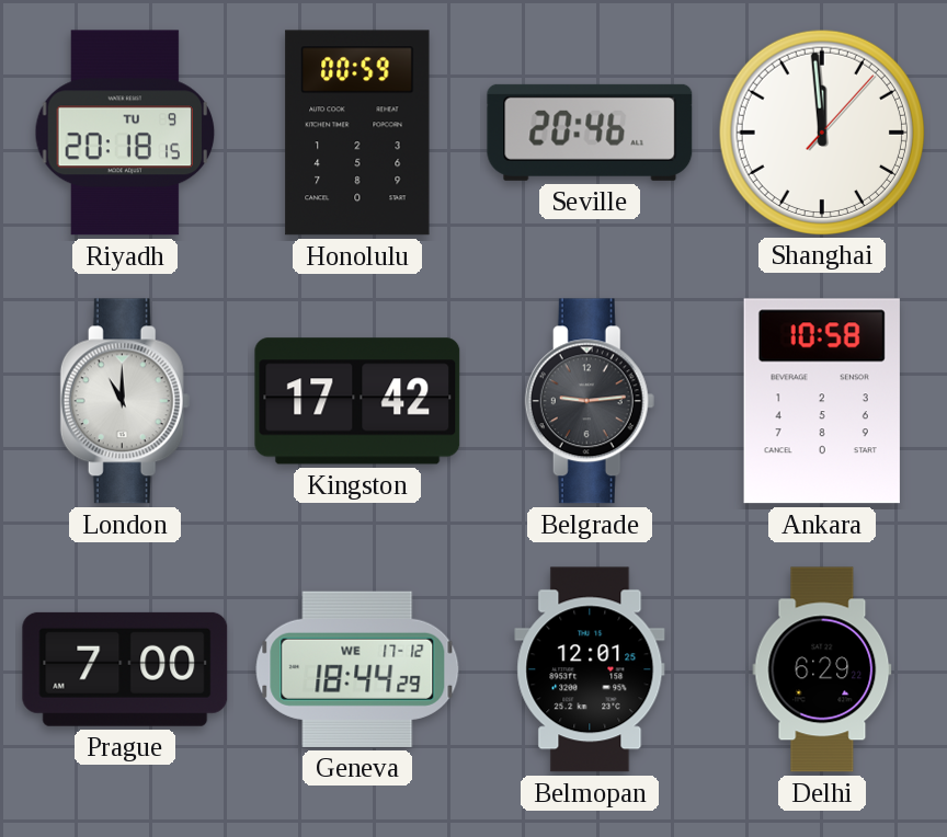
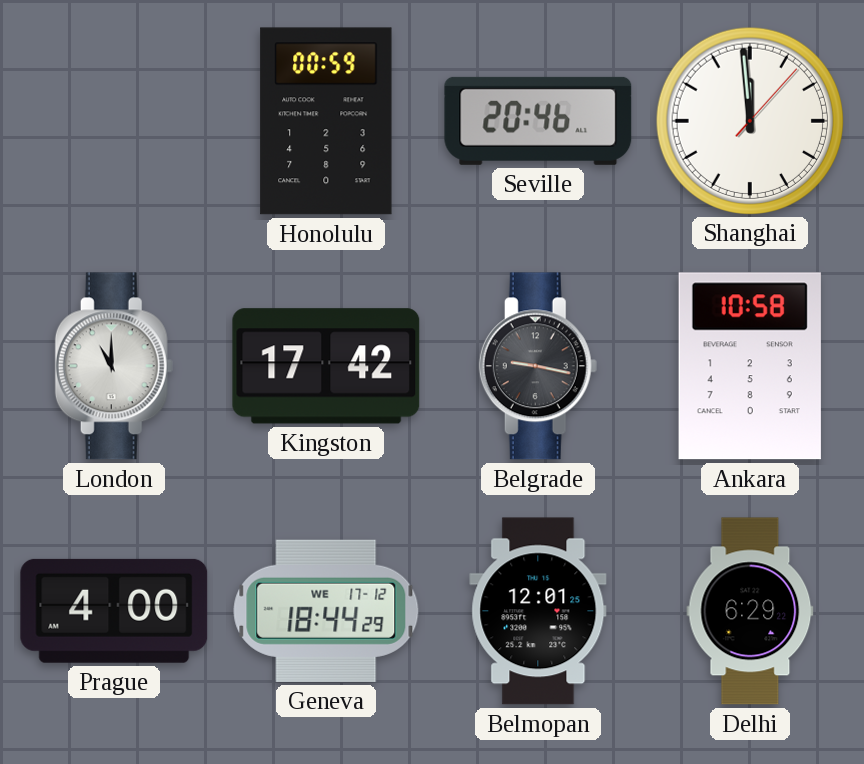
Riyadh: 20:18 -> none (125, 133)
Belgrade: 9:14 -> 9:17 (538, 366)
Prague: 7:00 -> 4:00 (114, 611)
